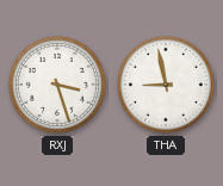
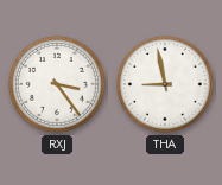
RXJ: 3:27 -> 3:24 (57, 84)
